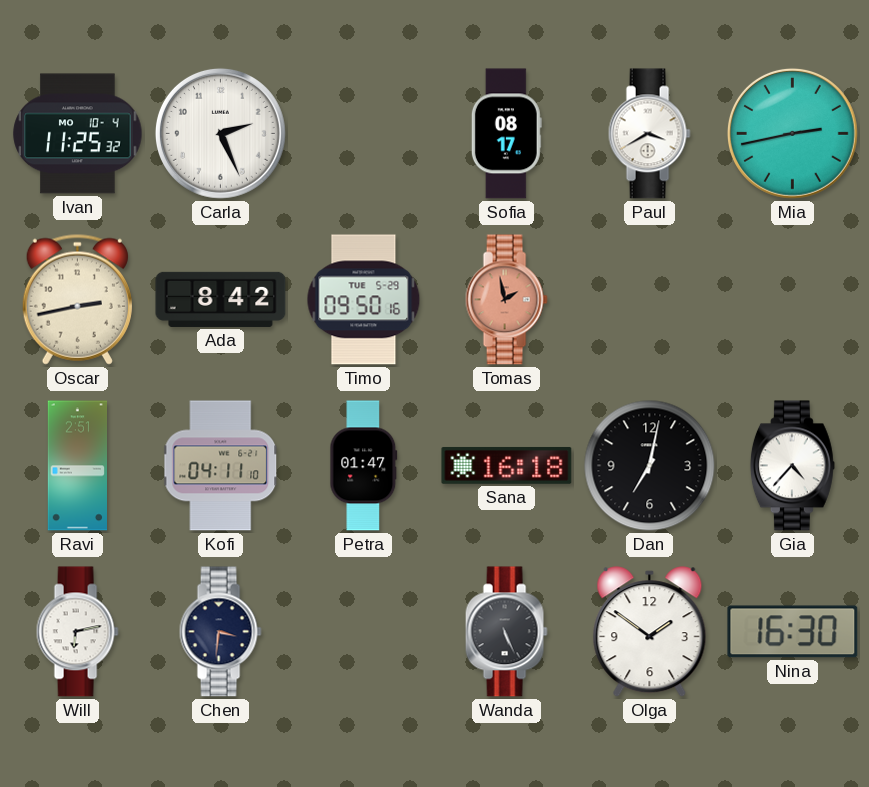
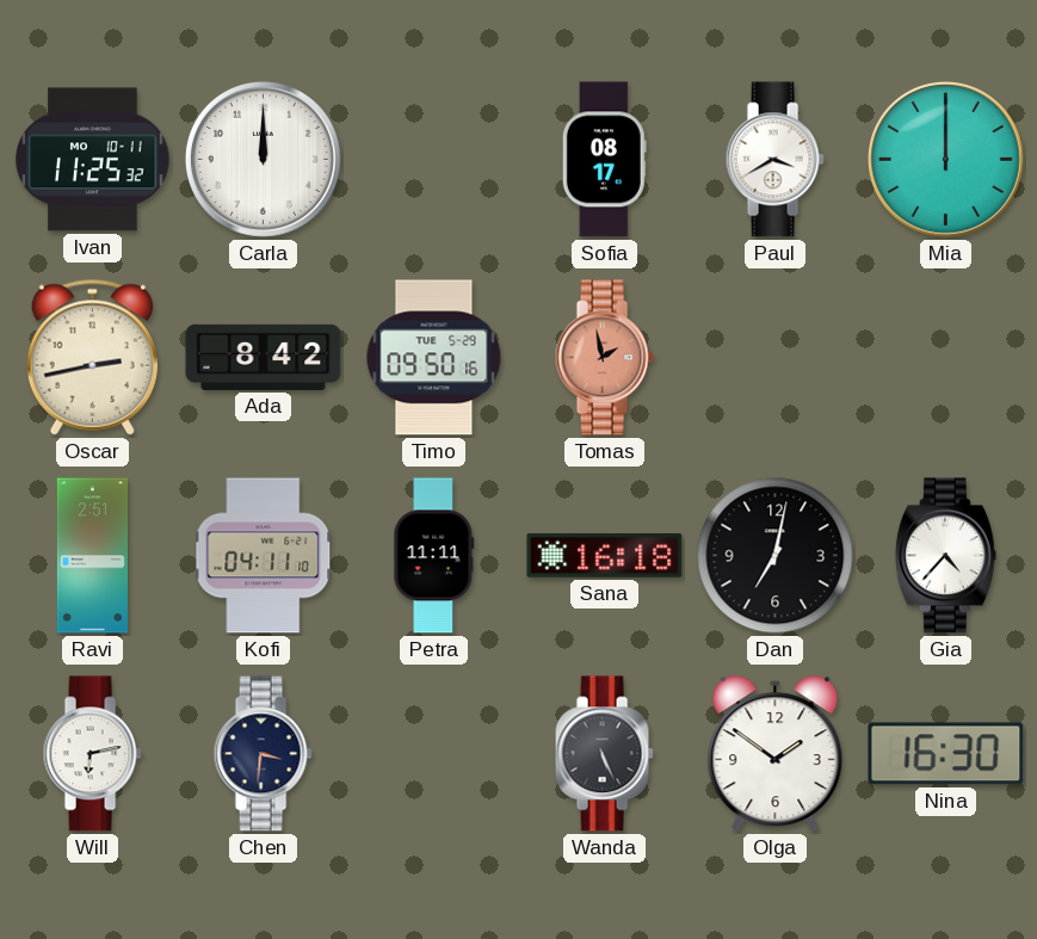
Ivan date: MO 10-4 -> MO 10-11 (93, 160)
Carla: 2:26 -> 12:00 (263, 159)
Mia: 2:43 -> 12:00 (945, 159)
Petra: 01:47 -> 11:11 (434, 556)
